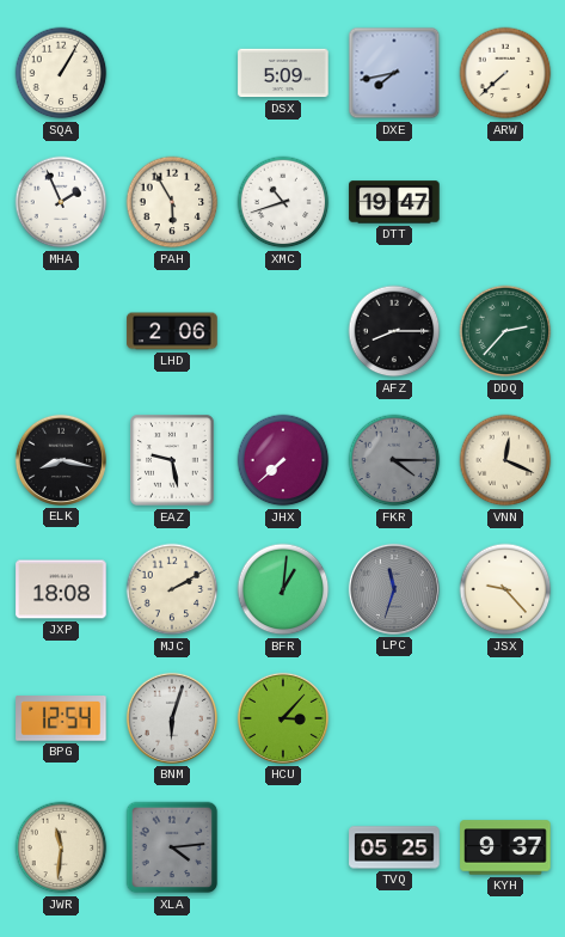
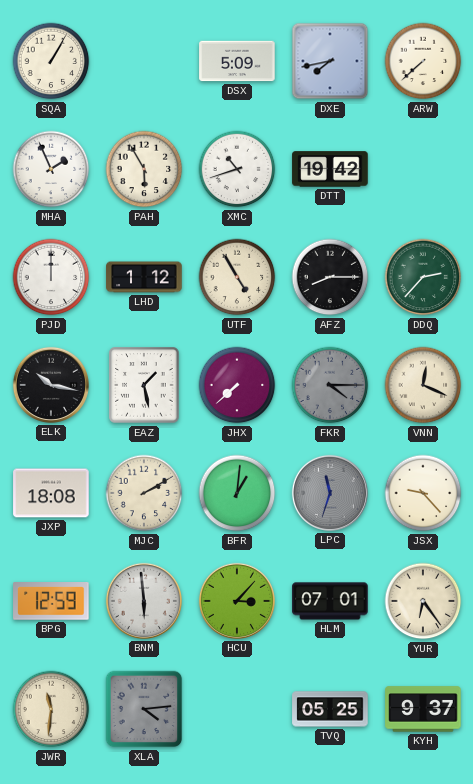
DTT: 19:47 -> 19:42 (330, 169)
PJD: none -> 12:00 (51, 277)
LHD: 2:06 -> 1:12 (144, 277)
UTF: none -> 4:55 (237, 277)
ELK: 8:17 -> 10:17 (51, 385)
EAZ: 9:28 -> 1:28 (144, 385)
BPG: 12:54 -> 12:59 (51, 601)
BNM: 6:03 -> 5:59 (144, 601)
HLM: none -> 07:01 (330, 601)
YUR: none -> 6:24 (423, 601)
